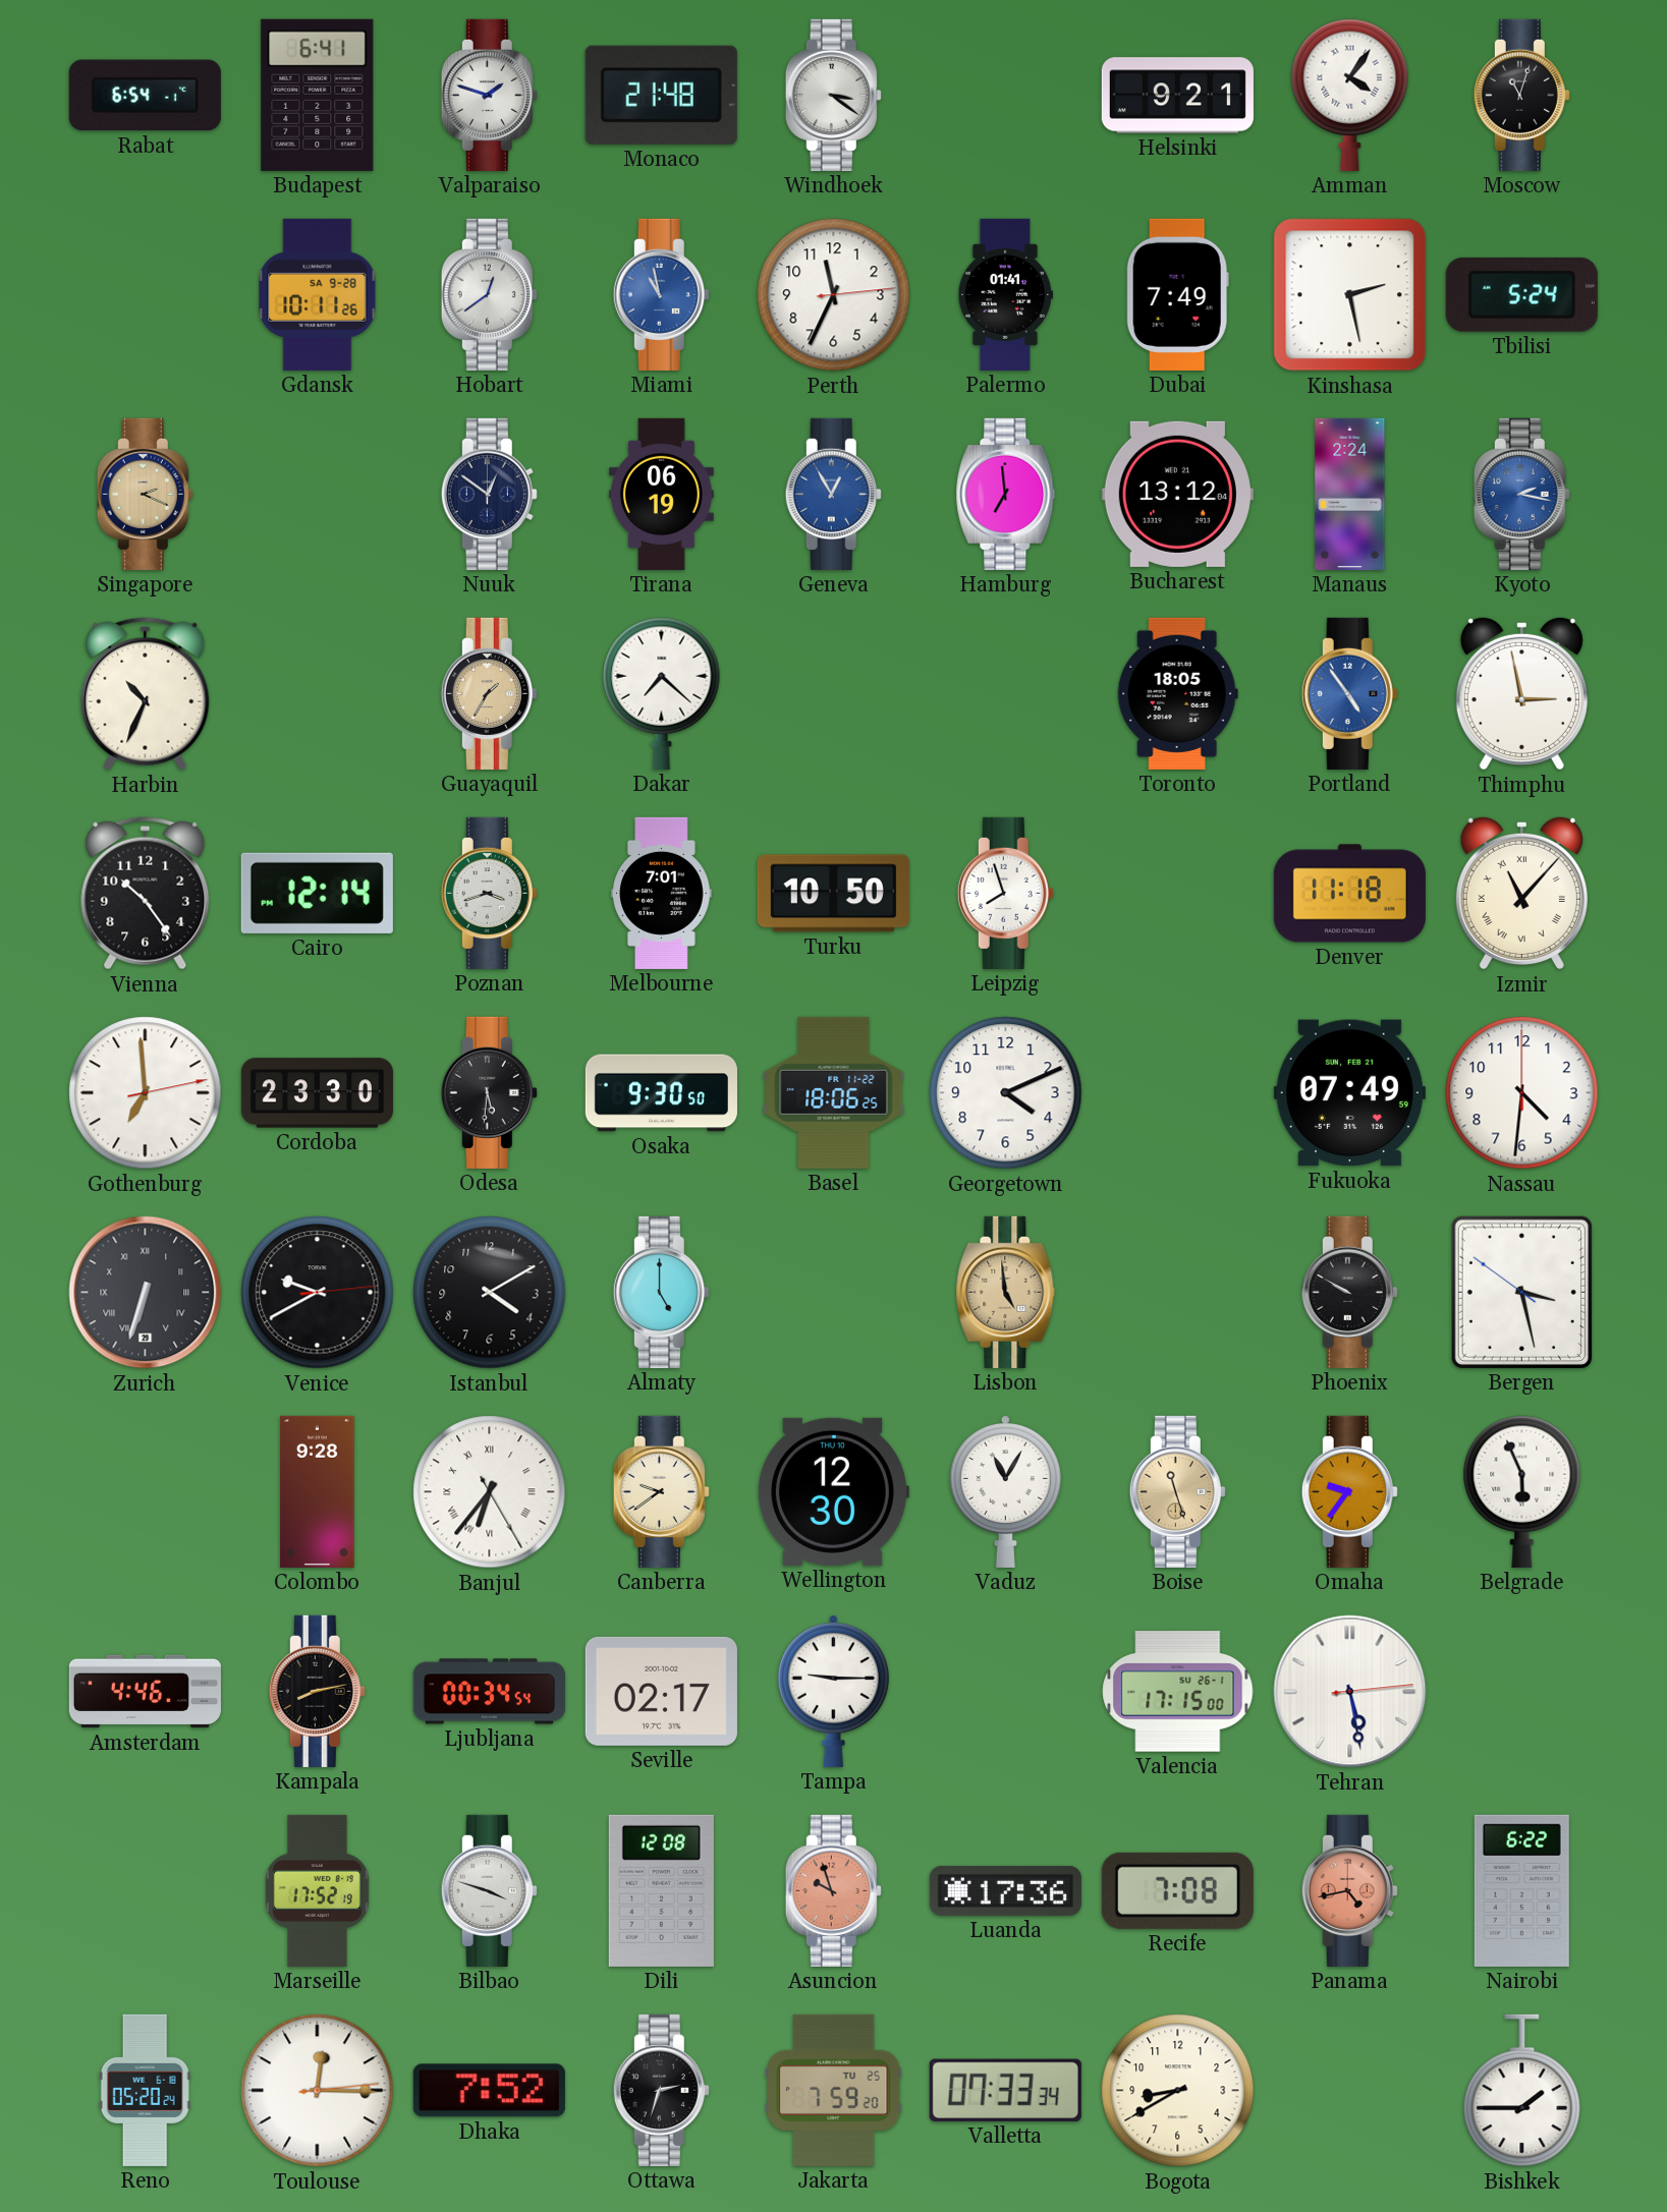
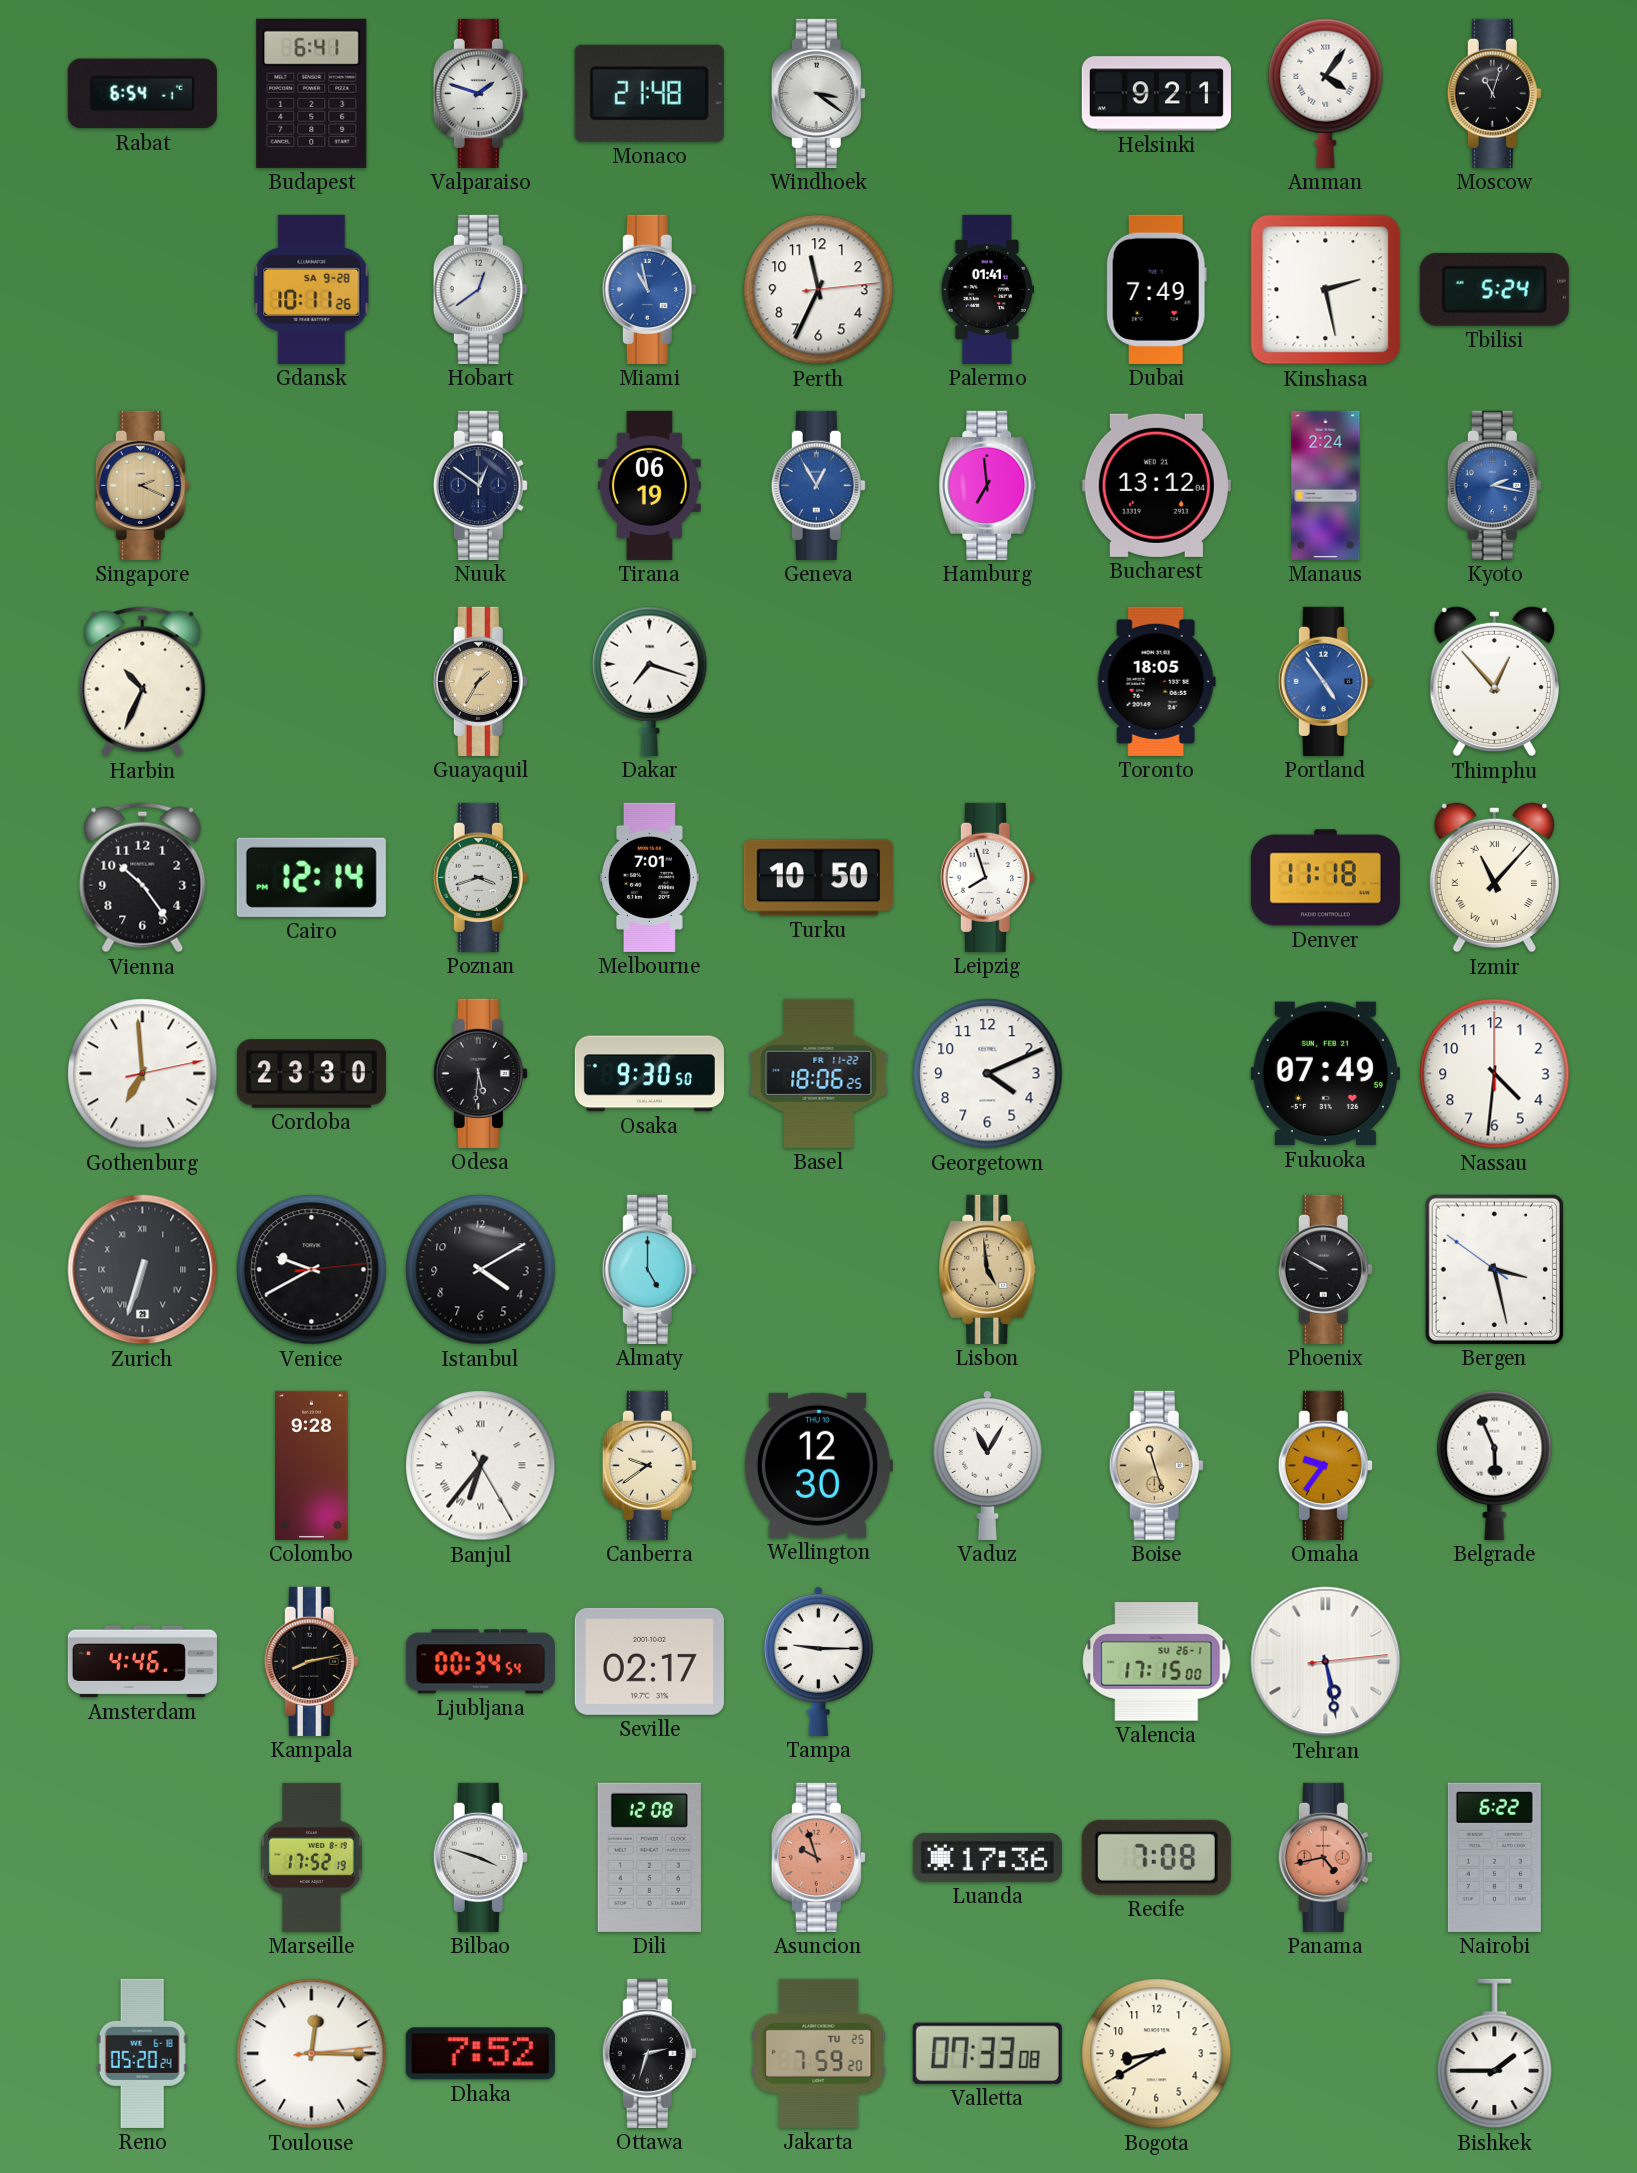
Dakar: 7:22 -> 7:18 (650, 681)
Thimphu: 2:58 -> 12:53 (1494, 681)
Valletta: 07:33:34 -> 07:33:08 (987, 2053)
